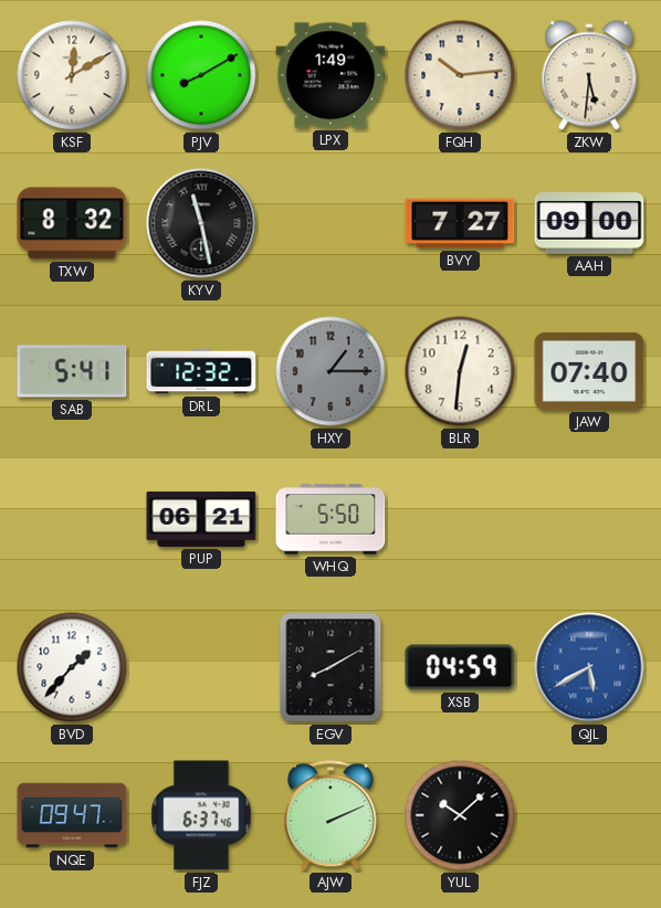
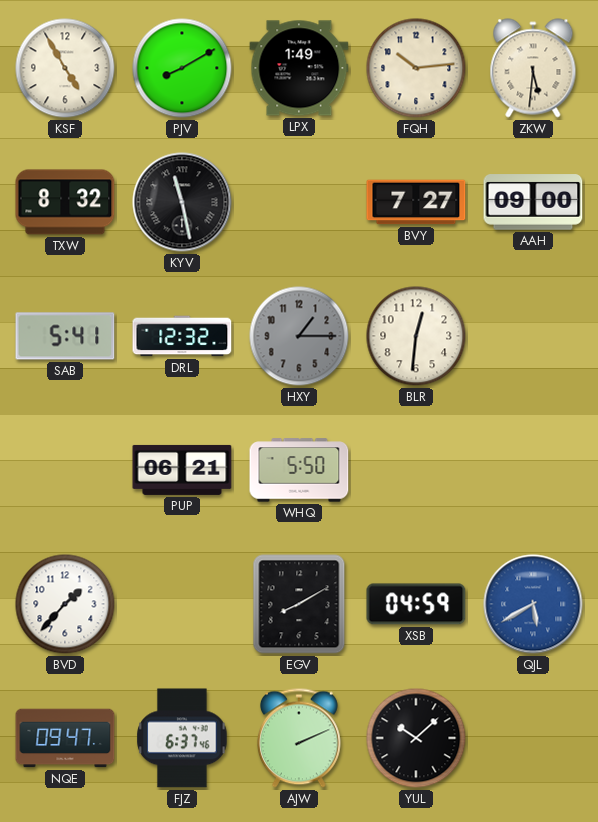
KSF: 12:10 -> 4:55 (65, 68)
JAW: 07:40 -> none (589, 371)
